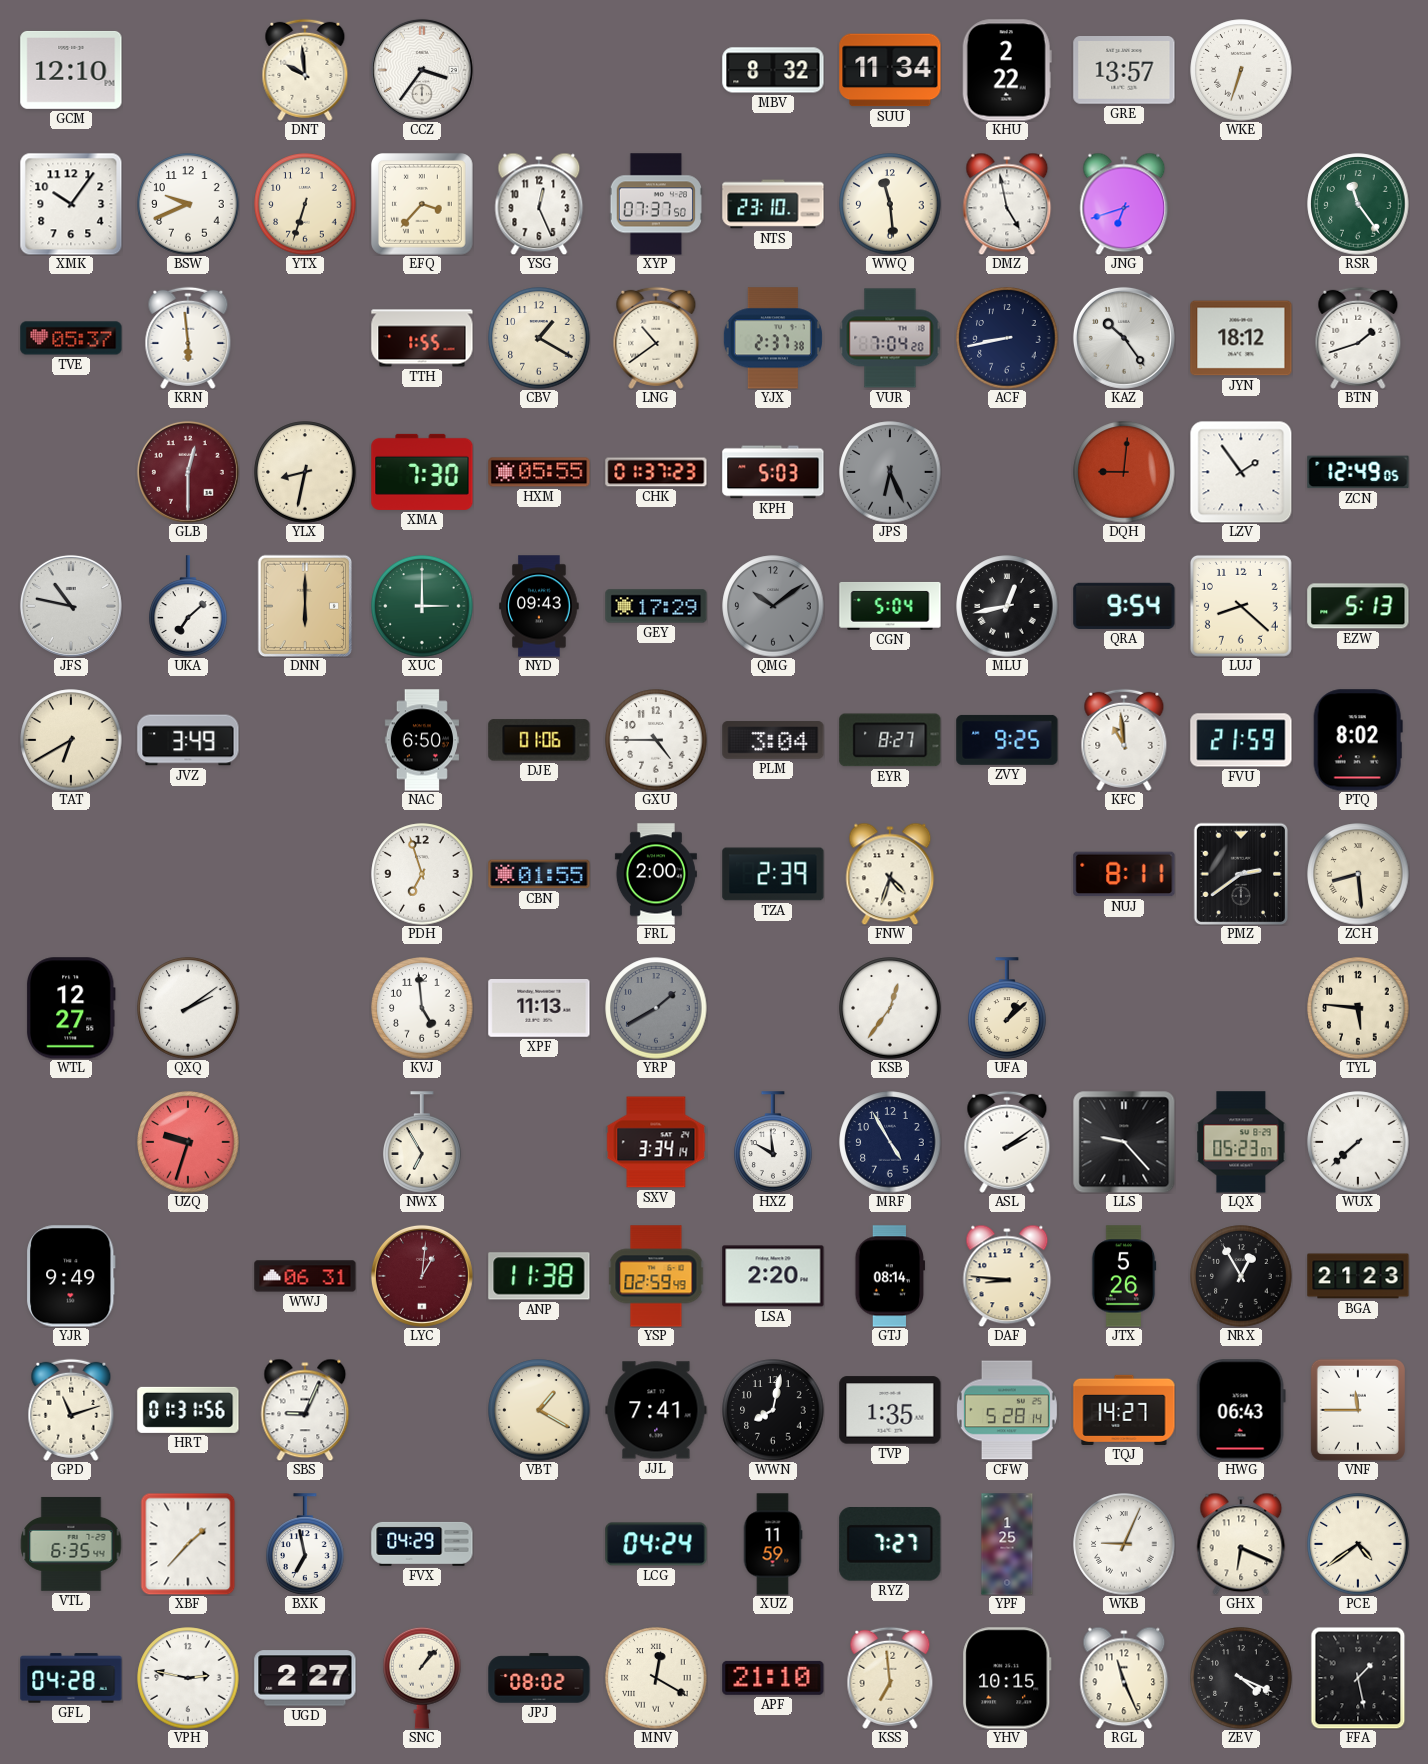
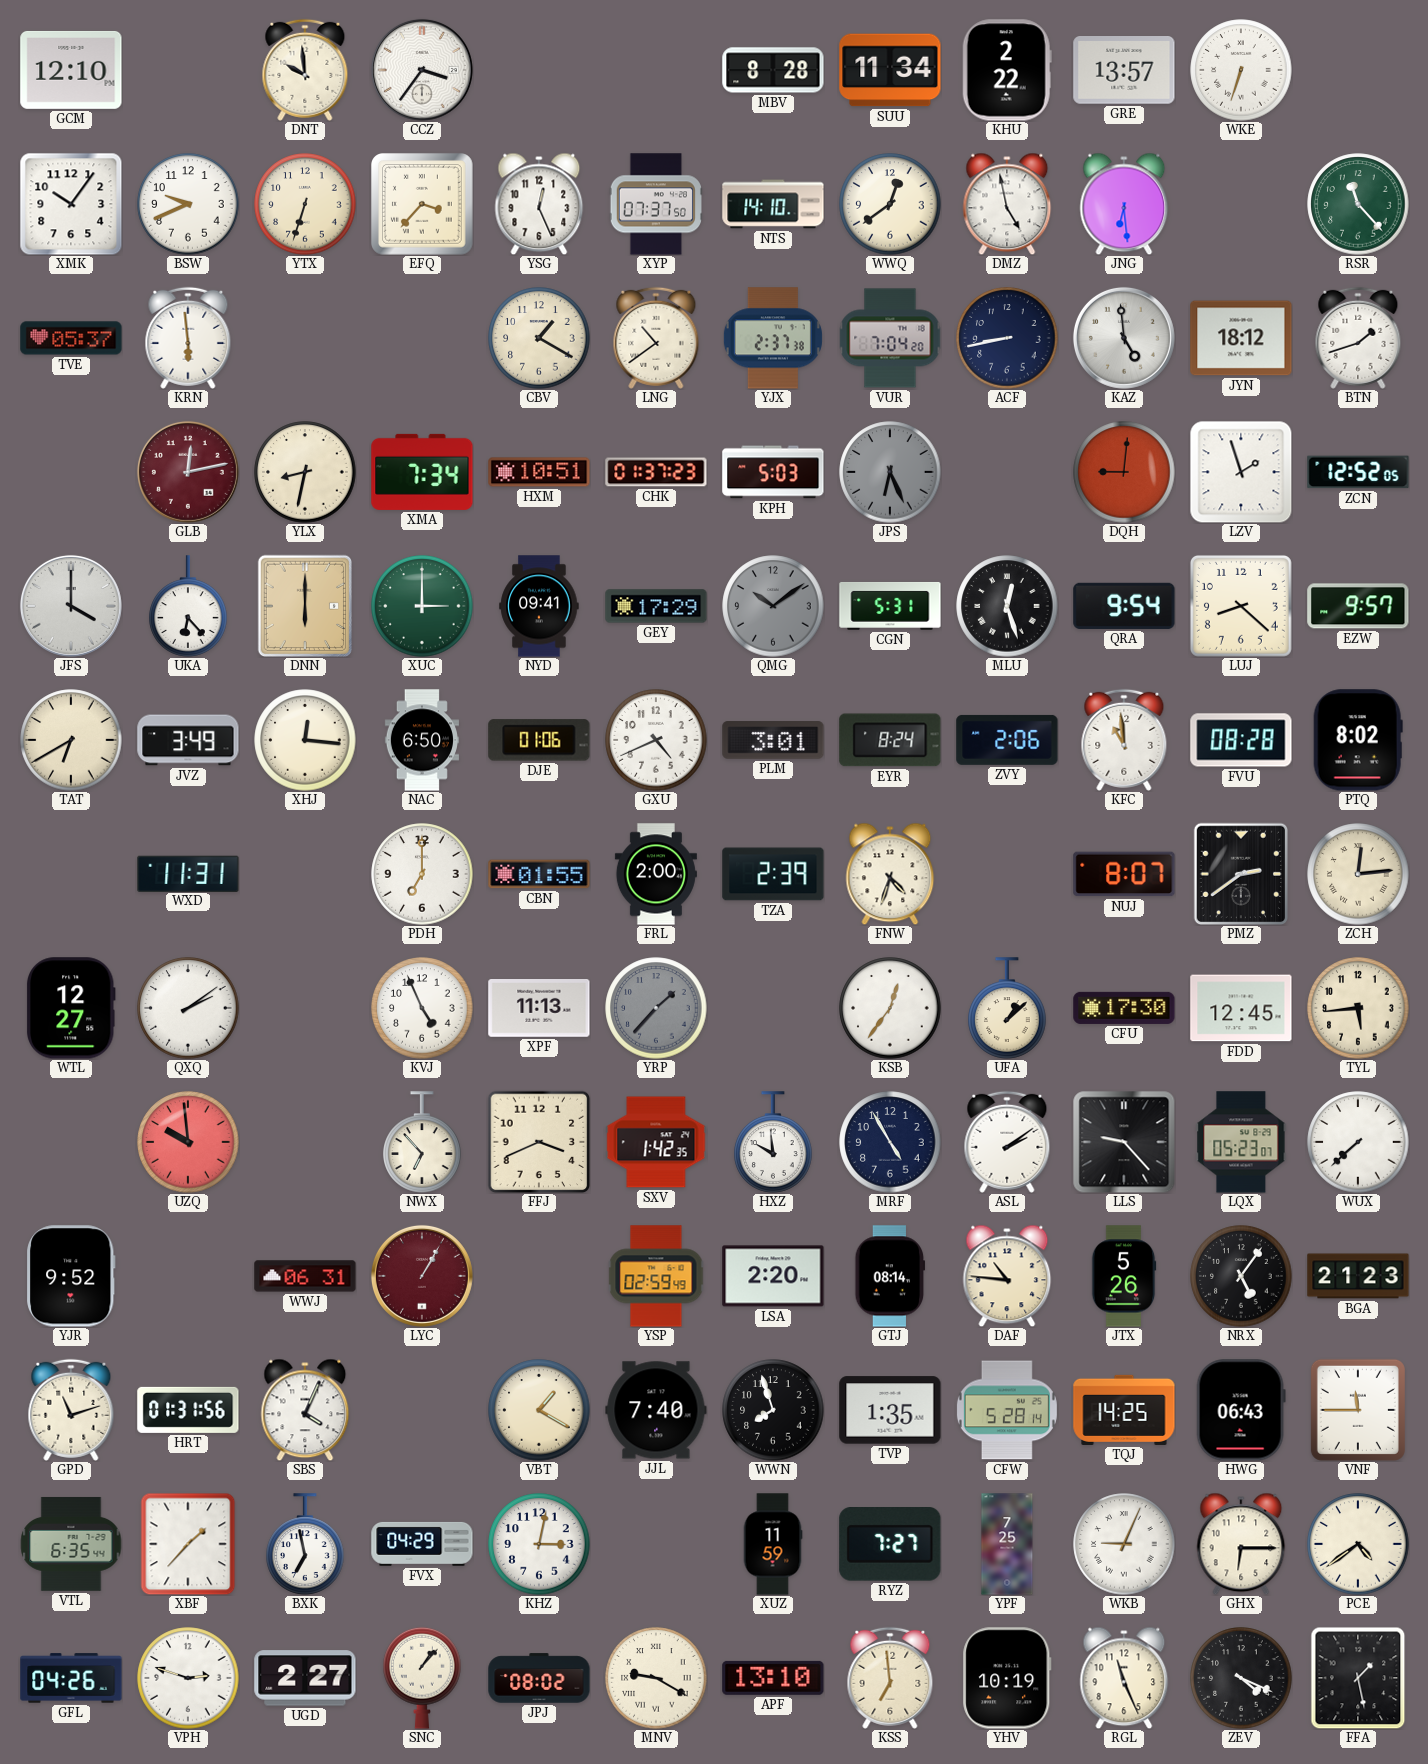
MBV: 8:32 -> 8:28 (773, 70)
NTS: 23:10 -> 14:10 (773, 204)
WWQ: 11:29 -> 12:39 (890, 204)
JNG: 6:42 -> 6:29 (1124, 204)
RSR: 11:24 -> 11:23 (1358, 204)
TTH: 1:55 -> none (422, 338)
KAZ: 10:24 -> 4:59 (1124, 338)
GLB: 12:30 -> 12:13 (188, 472)
XMA: 7:30 -> 7:34 (422, 472)
HXM: 05:55 -> 10:51 (539, 472)
LZV: 1:54 -> 1:57 (1241, 472)
ZCN: 12:49 -> 12:52 (1358, 472)
JFS: 10:47 -> 4:00 (71, 606)
UKA: 7:08 -> 6:23 (188, 606)
NYD: 09:43 -> 09:41 (539, 606)
CGN: 5:04 -> 5:31 (890, 606)
MLU: 12:43 -> 12:27 (1007, 606)
EZW: 5:13 -> 9:57 (1358, 606)
XHJ: none -> 12:16 (305, 740)
GXU: 4:45 -> 4:41 (656, 740)
PLM: 3:04 -> 3:01 (773, 740)
EYR: 8:27 -> 8:24 (890, 740)
ZVY: 9:25 -> 2:06 (1007, 740)
FVU: 21:59 -> 08:28 (1241, 740)
WXD: none -> 11:31 (188, 873)
PDH: 6:57 -> 7:00 (422, 874)
NUJ: 8:11 -> 8:07 (1124, 874)
ZCH: 8:29 -> 12:14 (1358, 874)
KVJ: 4:59 -> 4:56 (422, 1008)
YRP: 1:40 -> 1:37 (656, 1008)
CFU: none -> 17:30 (1124, 1008)
FDD: none -> 12:45 (1241, 1008)
TYL: 5:46 -> 5:44 (1358, 1008)
UZQ: 9:33 -> 9:59 (188, 1142)
NWX: 6:55 -> 6:53 (422, 1142)
FFJ: none -> 3:41 (539, 1142)
SXV: 3:34 -> 1:42 (656, 1142)
YJR: 9:49 -> 9:52 (71, 1276)
LYC: 1:01 -> 1:05 (422, 1276)
ANP: 11:38 -> none (539, 1276)
DAF: 8:46 -> 10:46 (1007, 1276)
NRX: 12:55 -> 5:06 (1241, 1276)
SBS: 9:04 -> 4:04 (305, 1410)
JJL: 7:41 -> 7:40 (656, 1410)
WWN: 8:02 -> 7:57 (773, 1410)
TQJ: 14:27 -> 14:25 (1124, 1410)
KHZ: none -> 3:02 (539, 1544)
LCG: 04:24 -> none (656, 1544)
YPF: 1:25 -> 7:25 (1007, 1544)
GHX: 6:19 -> 6:15 (1241, 1544)
GFL: 04:28 -> 04:26 (71, 1678)
VPH: 2:47 -> 2:48 (188, 1678)
MNV: 12:20 -> 9:20 (656, 1678)
APF: 21:10 -> 13:10 (773, 1678)
YHV: 10:15 -> 10:19 (1007, 1678)
